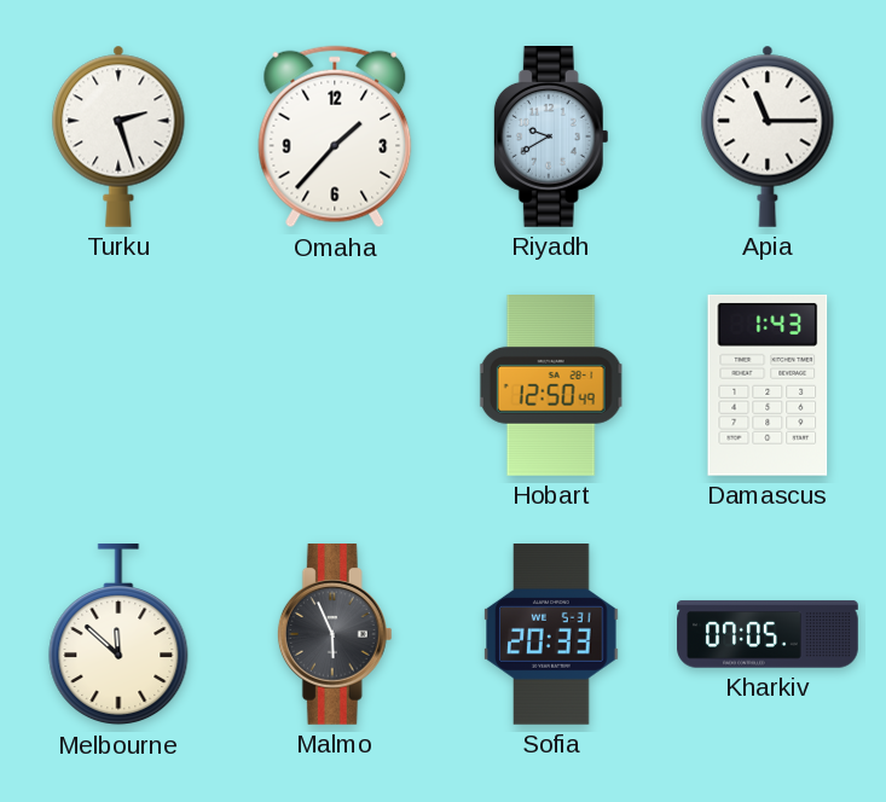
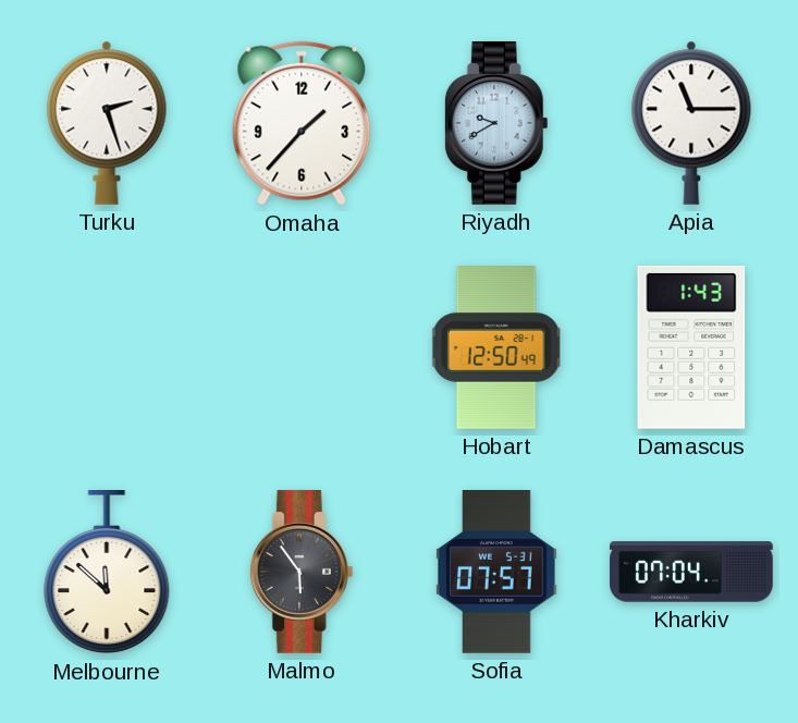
Malmo: 5:56 -> 5:54 (302, 573)
Sofia: 20:33 -> 07:57 (496, 573)
Kharkiv: 07:05 -> 07:04 (691, 572)
